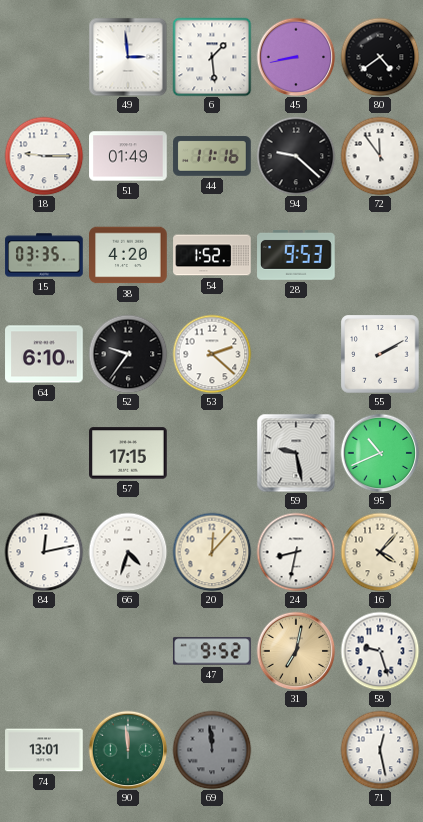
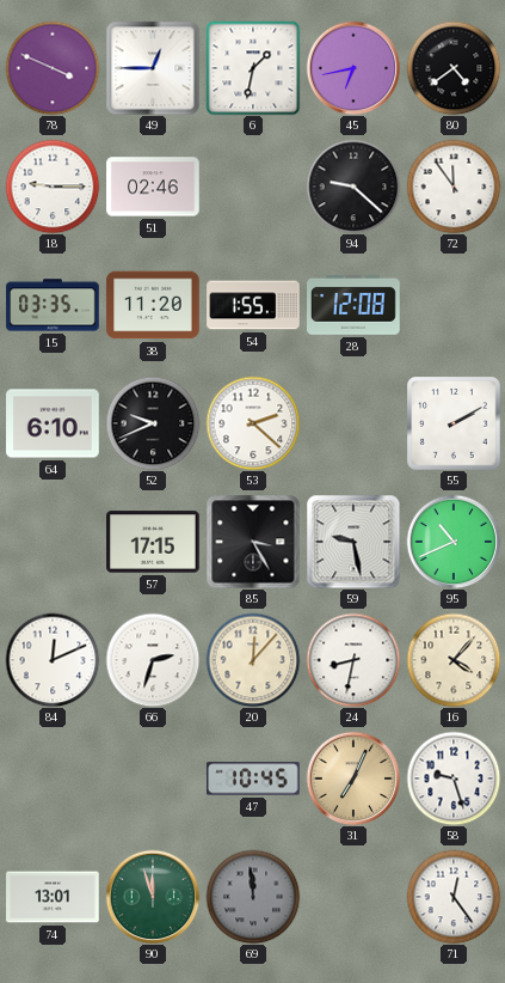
78: none -> 3:49 (53, 68)
49: 2:59 -> 12:45 (153, 68)
6: 1:29 -> 1:32 (253, 68)
45: 8:43 -> 6:43 (353, 68)
51: 01:49 -> 02:46 (153, 187)
44: 11:16 -> none (212, 156)
38: 4:20 -> 11:20 (153, 305)
54: 1:52 -> 1:55 (253, 305)
28: 9:53 -> 12:08 (353, 305)
52: 9:36 -> 9:41 (153, 423)
85: none -> 3:25 (253, 542)
84: 12:13 -> 12:11 (53, 660)
66: 4:33 -> 2:33 (153, 660)
47: 9:52 -> 10:45 (253, 779)
31: 7:02 -> 7:04 (353, 779)
90: 11:59 -> 11:57 (153, 897)
71: 12:28 -> 12:24 (454, 897)
